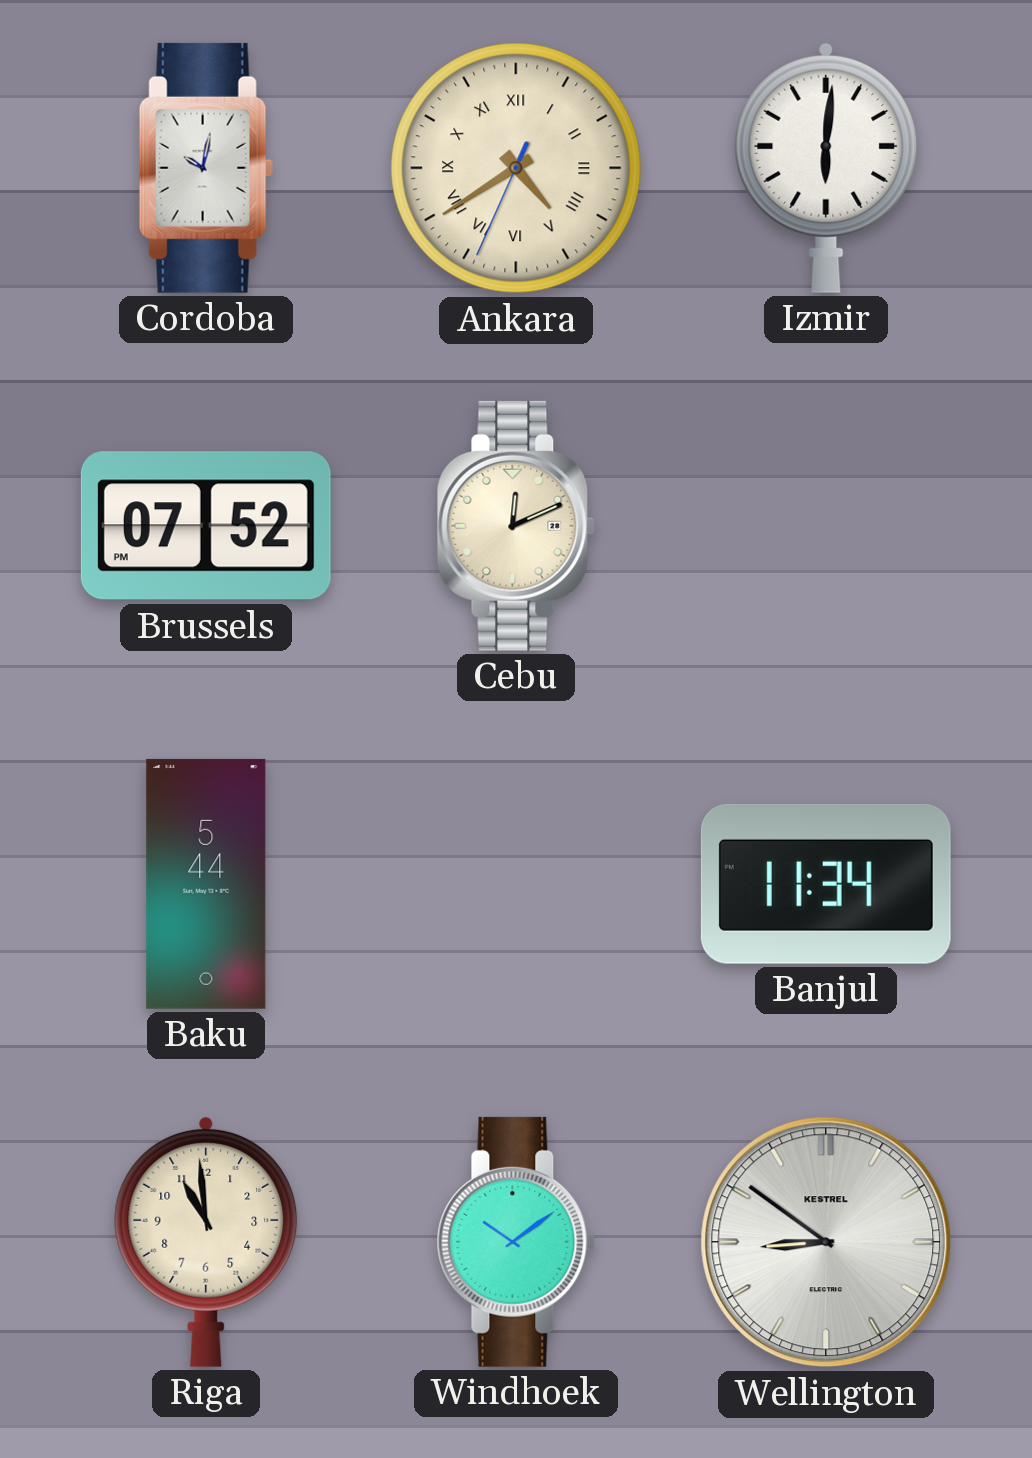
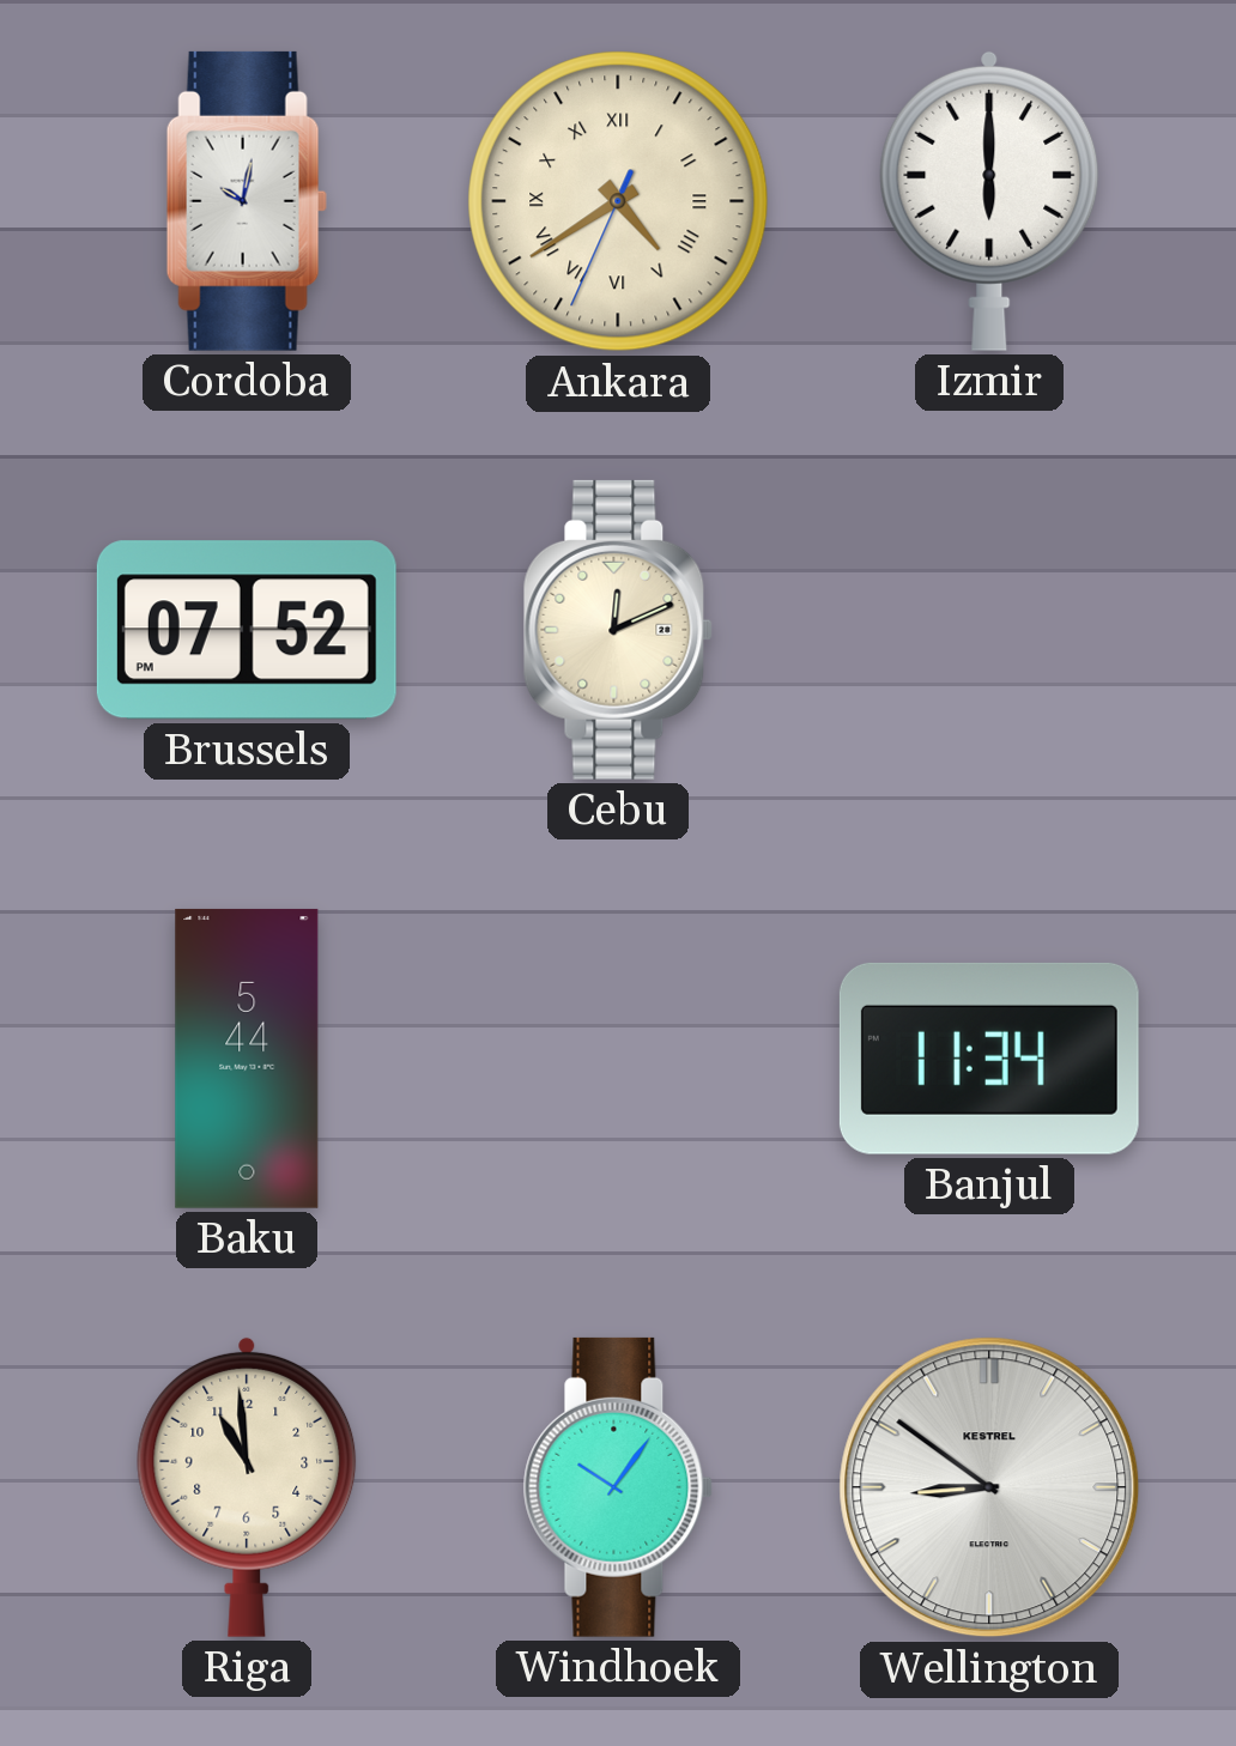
Izmir: 6:01 -> 6:00 (989, 200)
Windhoek: 10:09 -> 10:06 (618, 1487)
